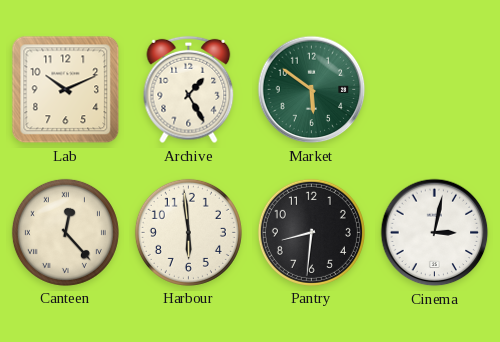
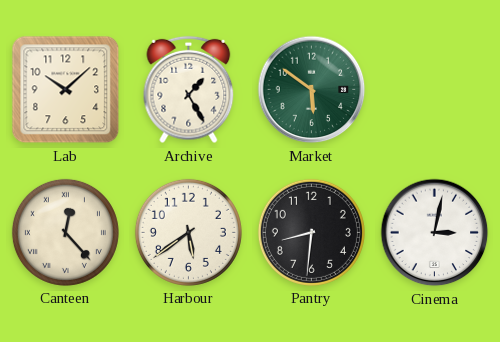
Lab: 10:11 -> 10:08 (66, 90)
Harbour: 5:59 -> 5:39 (188, 232)
